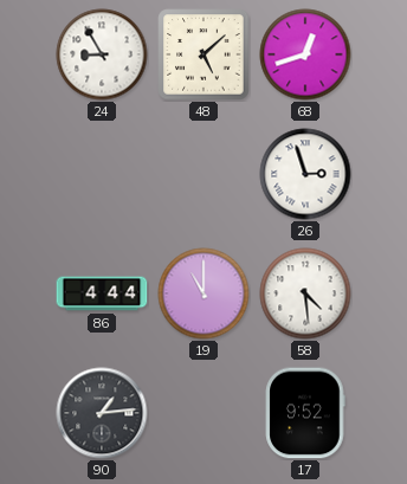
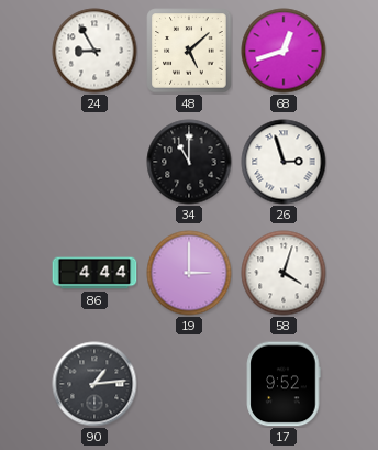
34: none -> 11:00 (189, 162)
19: 11:00 -> 3:00 (189, 273)
58: 4:29 -> 4:03 (283, 273)
